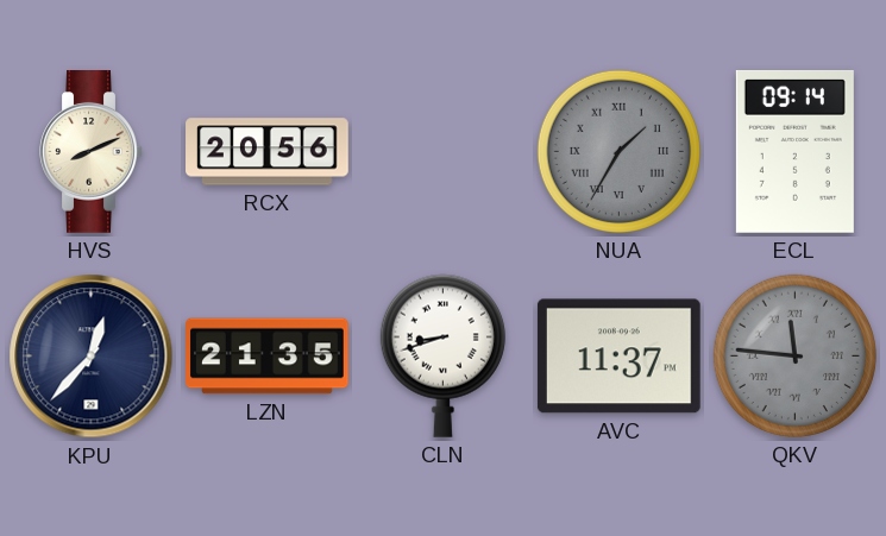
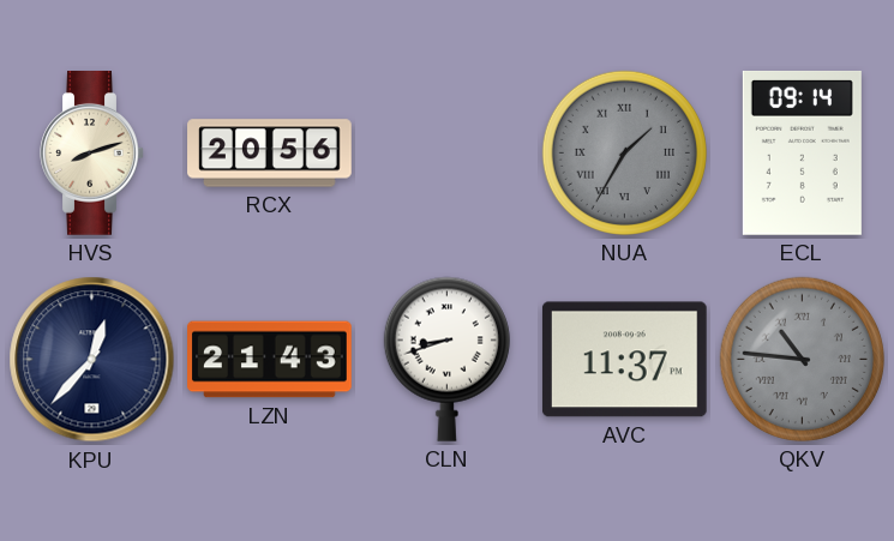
HVS: 8:11 -> 8:12 (92, 154)
LZN: 21:35 -> 21:43 (270, 360)
QKV: 11:46 -> 10:46 (802, 359)
